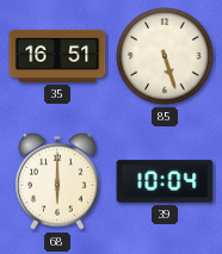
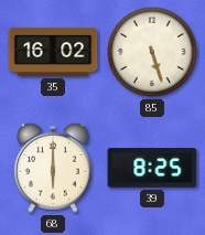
35: 16:51 -> 16:02 (53, 52)
39: 10:04 -> 8:25 (152, 168)
